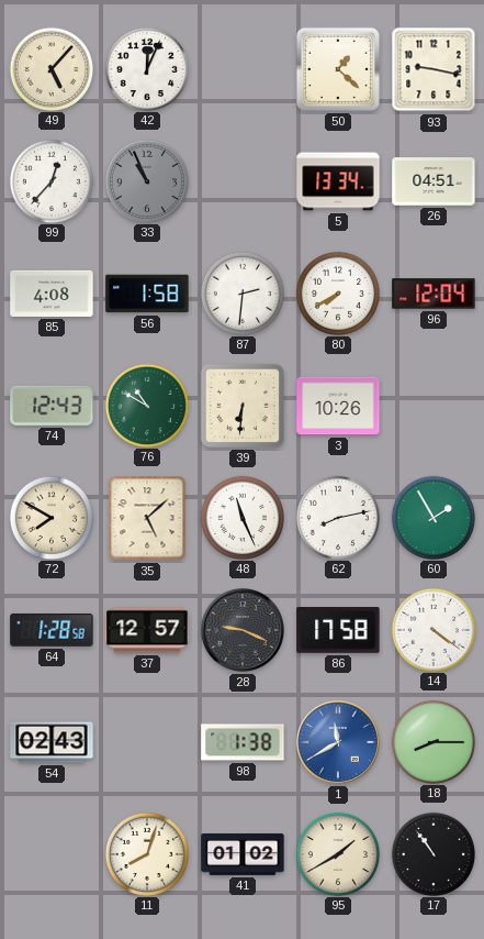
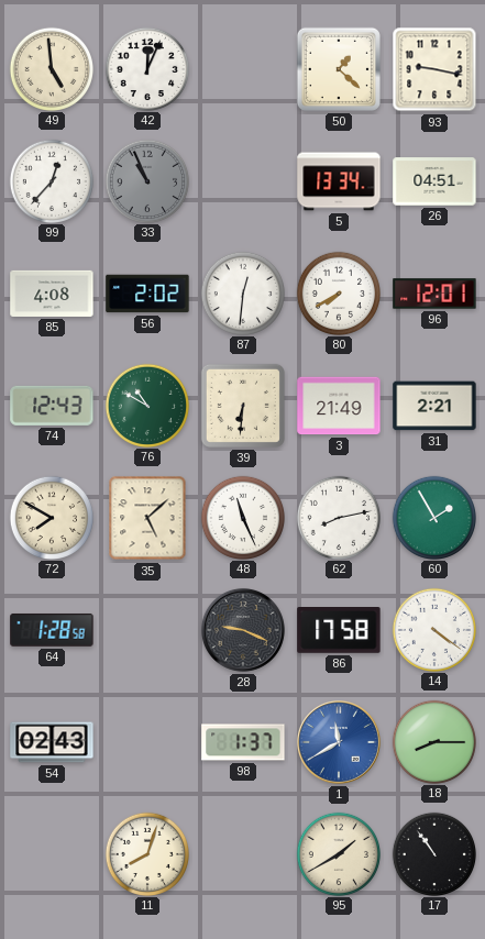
49: 5:07 -> 4:59 (51, 68)
56: 1:58 -> 2:02 (147, 294)
87: 2:31 -> 12:31 (242, 292)
96: 12:04 -> 12:01 (434, 294)
3: 10:26 -> 21:49 (339, 406)
31: none -> 2:21 (434, 406)
37: 12:57 -> none (147, 630)
98: 1:38 -> 1:37 (243, 742)
41: 01:02 -> none (243, 855)
